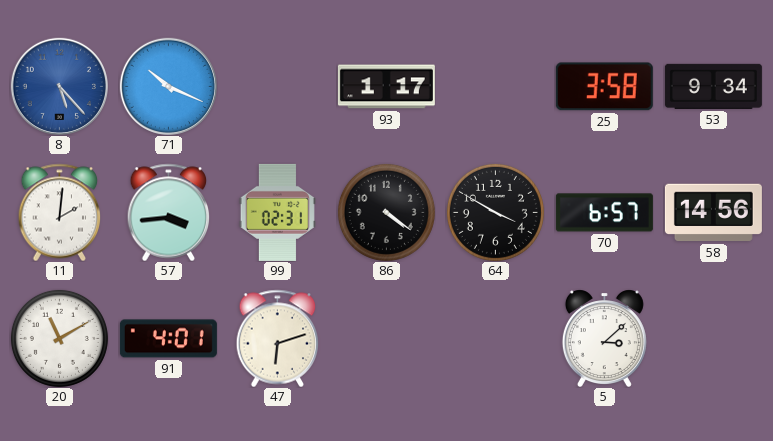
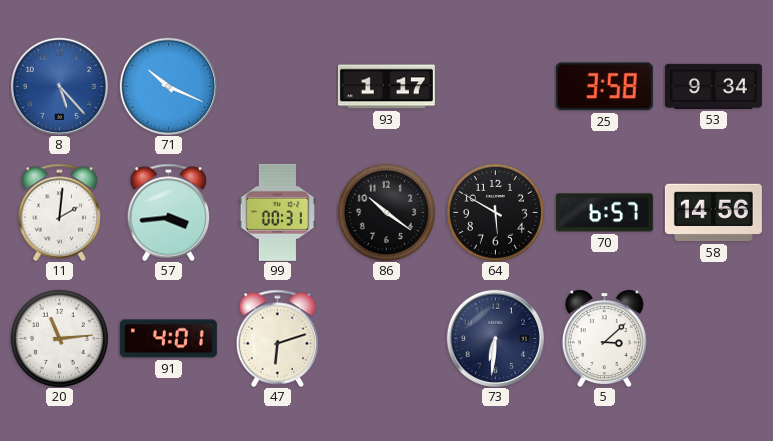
99: 02:31 -> 00:31 (277, 212)
86: 4:21 -> 10:21 (386, 212)
64: 3:50 -> 5:50 (495, 212)
20: 11:10 -> 11:14 (59, 338)
73: none -> 6:31 (495, 338)
